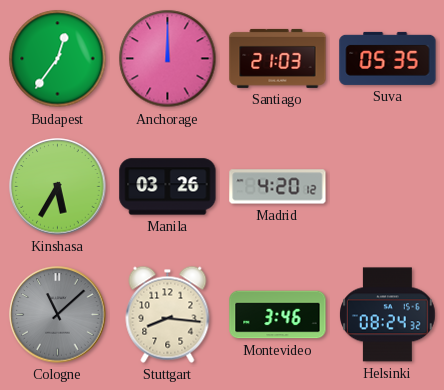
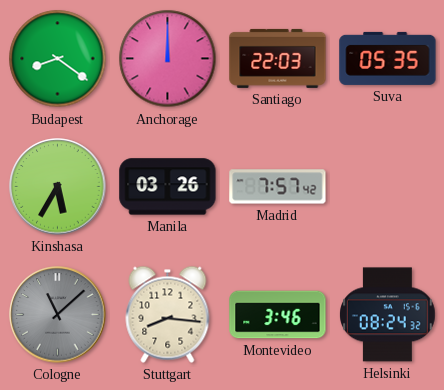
Budapest: 12:36 -> 8:21 (58, 59)
Santiago: 21:03 -> 22:03 (278, 58)
Madrid: 4:20 -> 7:57 (278, 187)
